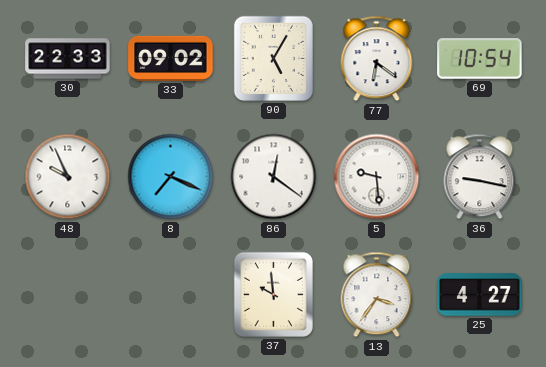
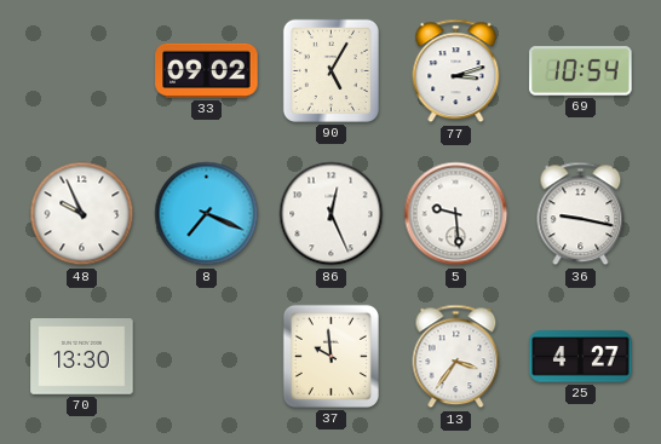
30: 22:33 -> none (68, 59)
77: 6:21 -> 3:12 (456, 71)
86: 12:21 -> 12:26 (332, 214)
70: none -> 13:30 (82, 357)
